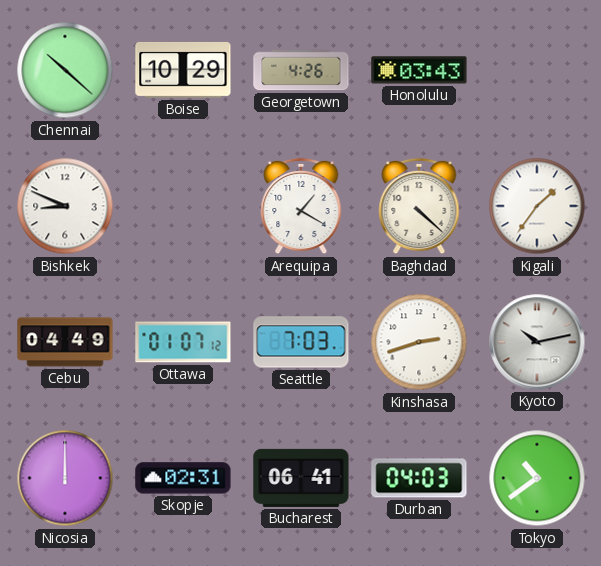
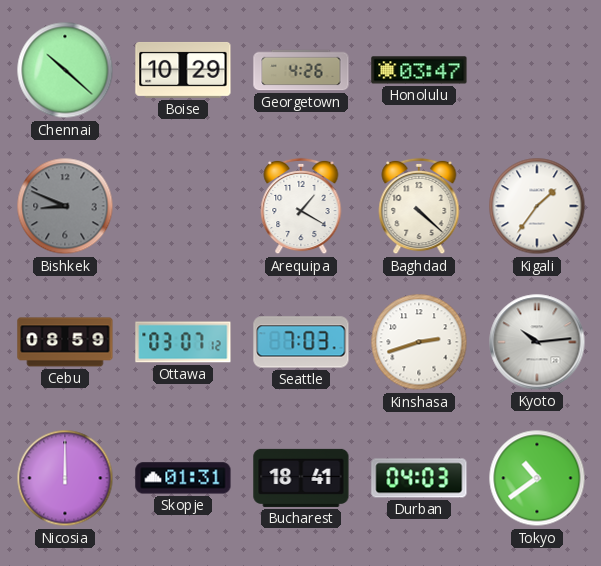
Honolulu: 03:43 -> 03:47 (419, 70)
Bishkek dial: white -> grey (65, 206)
Cebu: 04:49 -> 08:59 (65, 342)
Ottawa: 01:07 -> 03:07 (183, 342)
Kyoto: 10:13 -> 10:14 (537, 342)
Skopje: 02:31 -> 01:31 (183, 478)
Bucharest: 06:41 -> 18:41 (301, 478)
